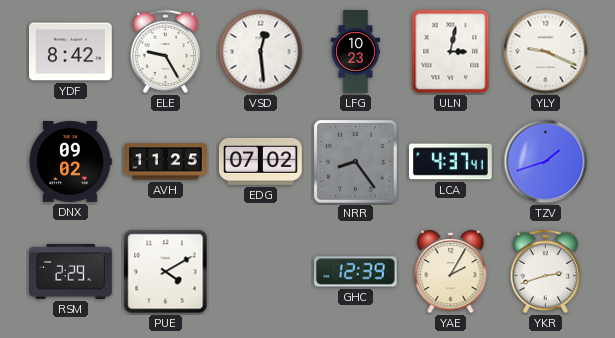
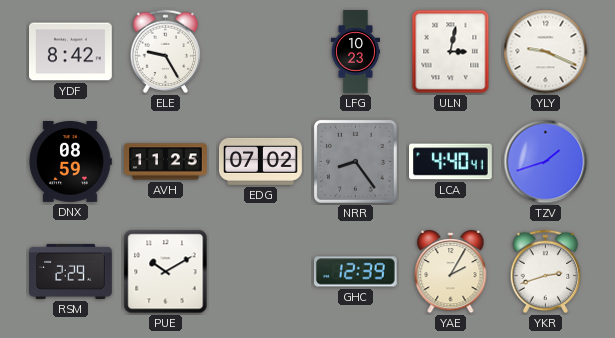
VSD: 12:29 -> none (261, 52)
DNX: 09:02 -> 08:59 (70, 162)
LCA: 4:37 -> 4:40 (451, 162)
PUE: 4:10 -> 10:10 (166, 272)
